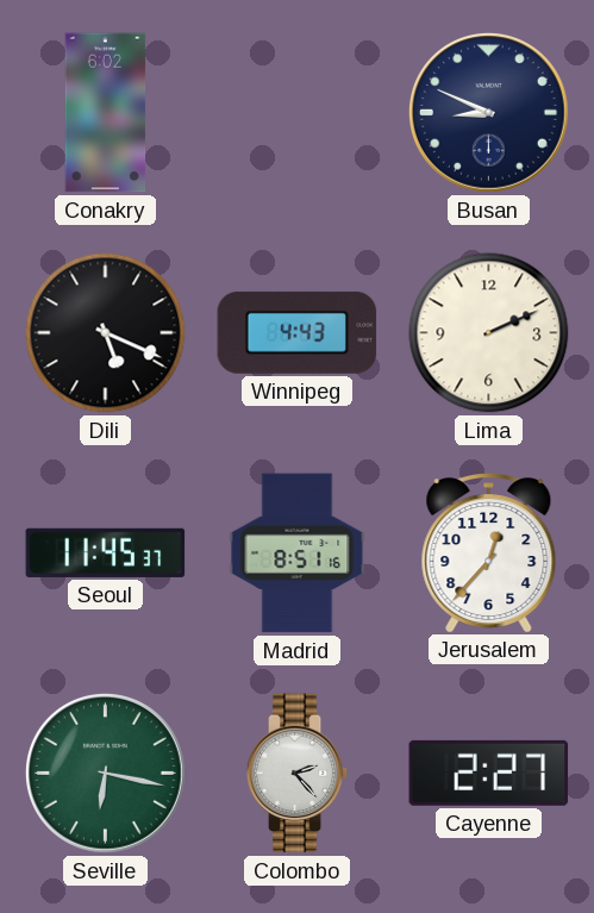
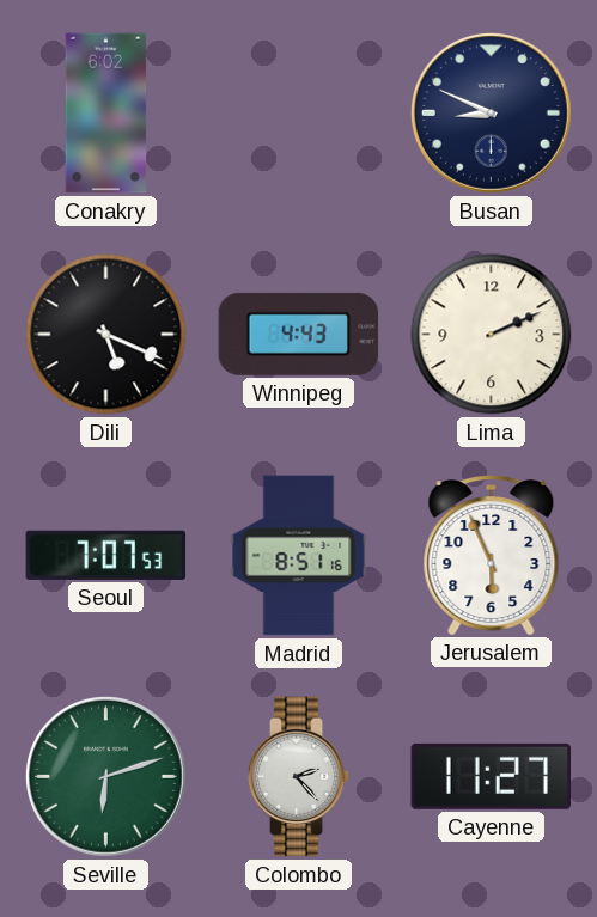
Seoul: 11:45 -> 7:07 (106, 555)
Jerusalem: 12:37 -> 5:56 (492, 555)
Seville: 6:17 -> 6:12 (105, 776)
Cayenne: 2:27 -> 11:27 (492, 776)
